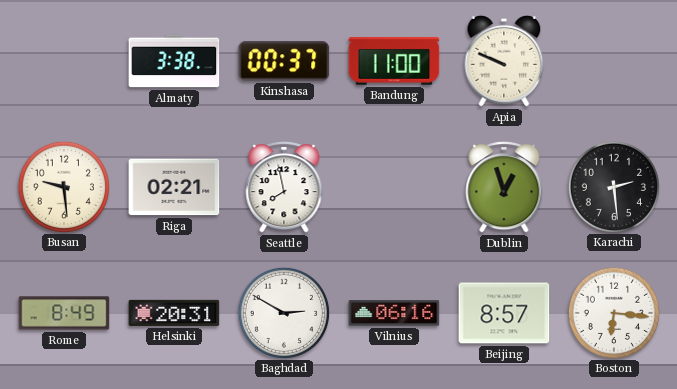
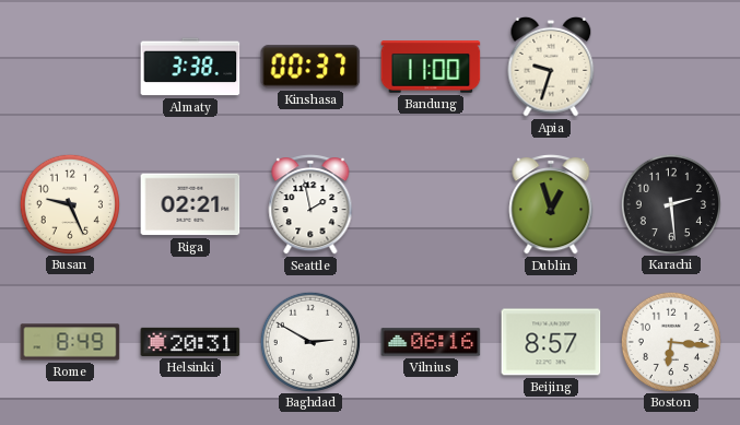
Apia: 9:49 -> 9:33 (551, 67)
Busan: 9:29 -> 9:26 (69, 203)
Seattle: 7:58 -> 1:58 (310, 204)
